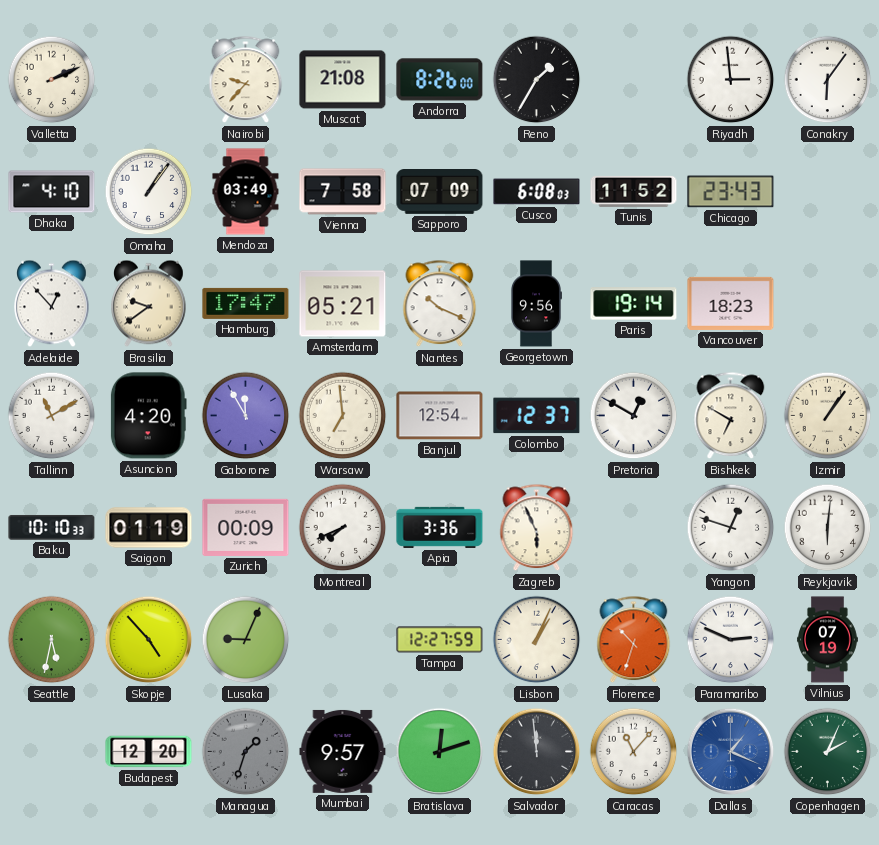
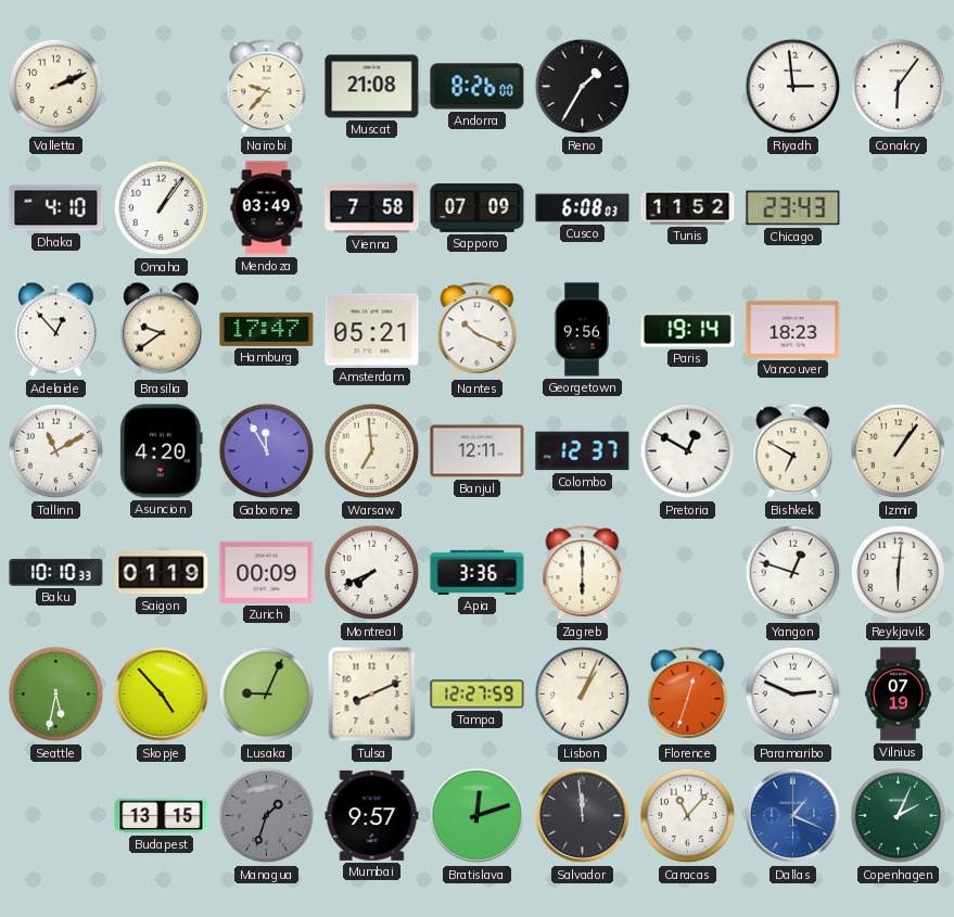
Banjul: 12:54 -> 12:11 (478, 451)
Zagreb: 5:56 -> 6:00 (583, 573)
Tulsa: none -> 8:11 (372, 695)
Florence: 10:33 -> 12:33 (688, 695)
Budapest: 12:20 -> 13:15 (162, 816)
